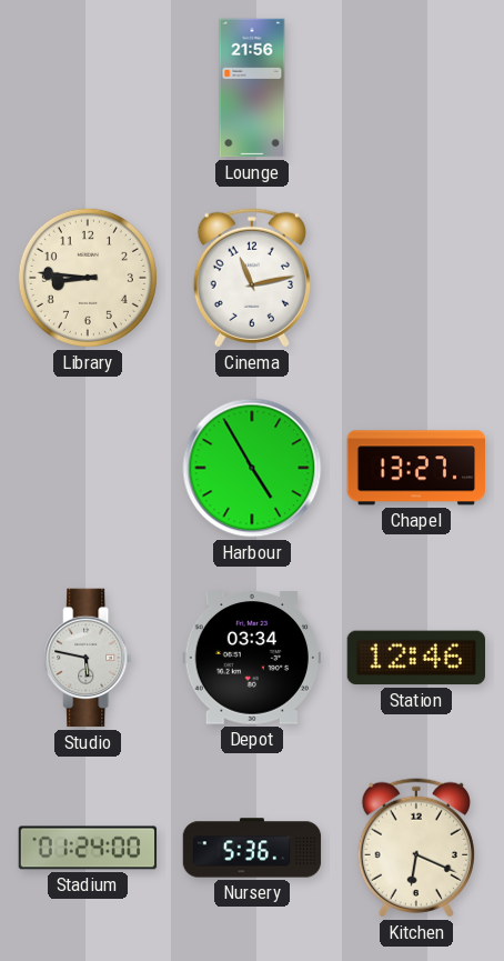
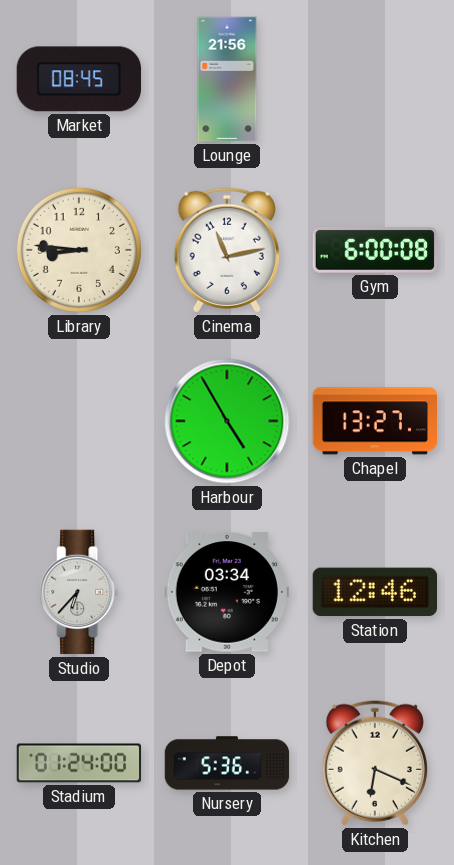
Market: none -> 08:45 (78, 79)
Gym: none -> 6:00 (375, 251)
Studio: 5:47 -> 6:37 (79, 592)
